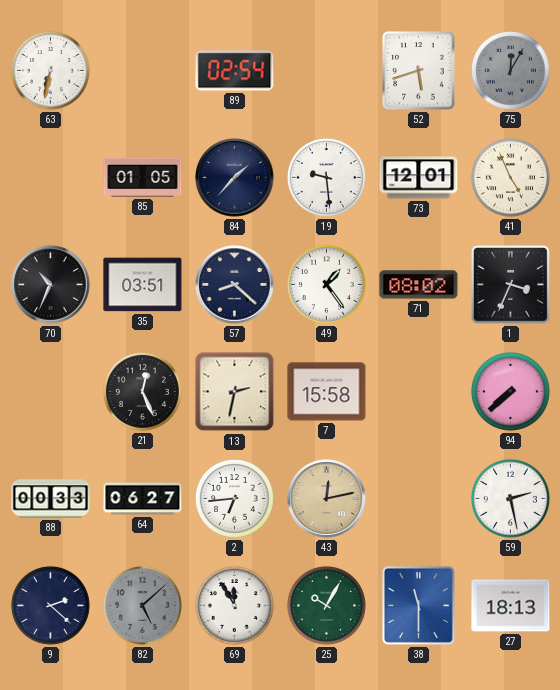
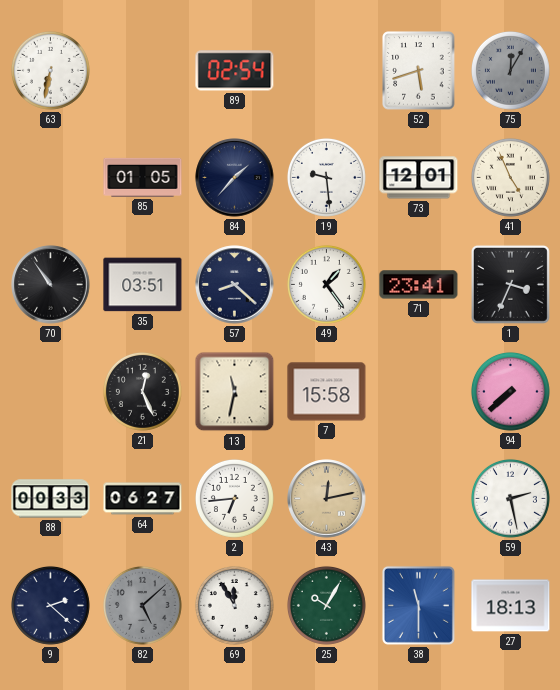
70: 10:34 -> 10:54 (51, 285)
71: 08:02 -> 23:41 (419, 285)
13: 2:32 -> 11:32 (235, 392)
